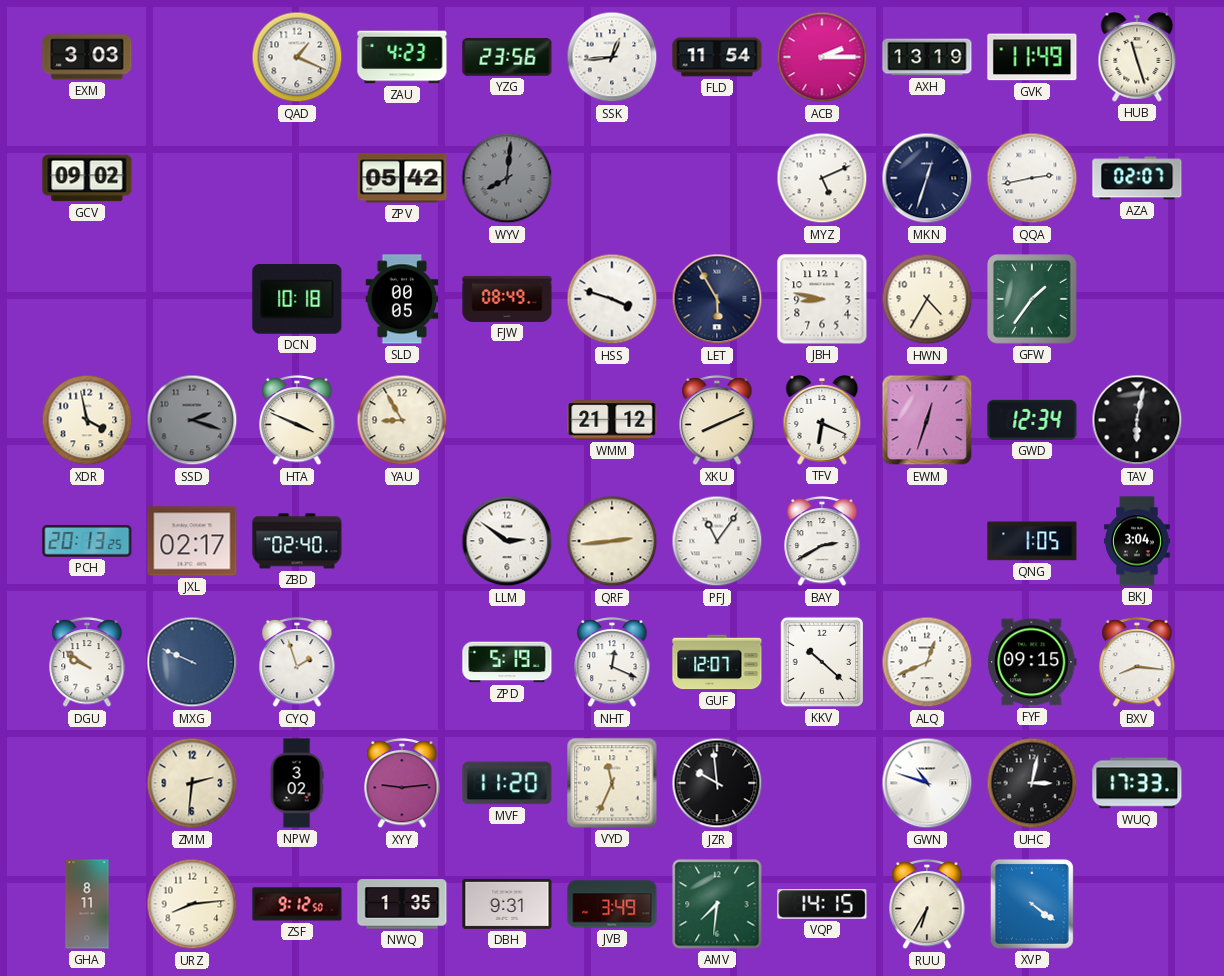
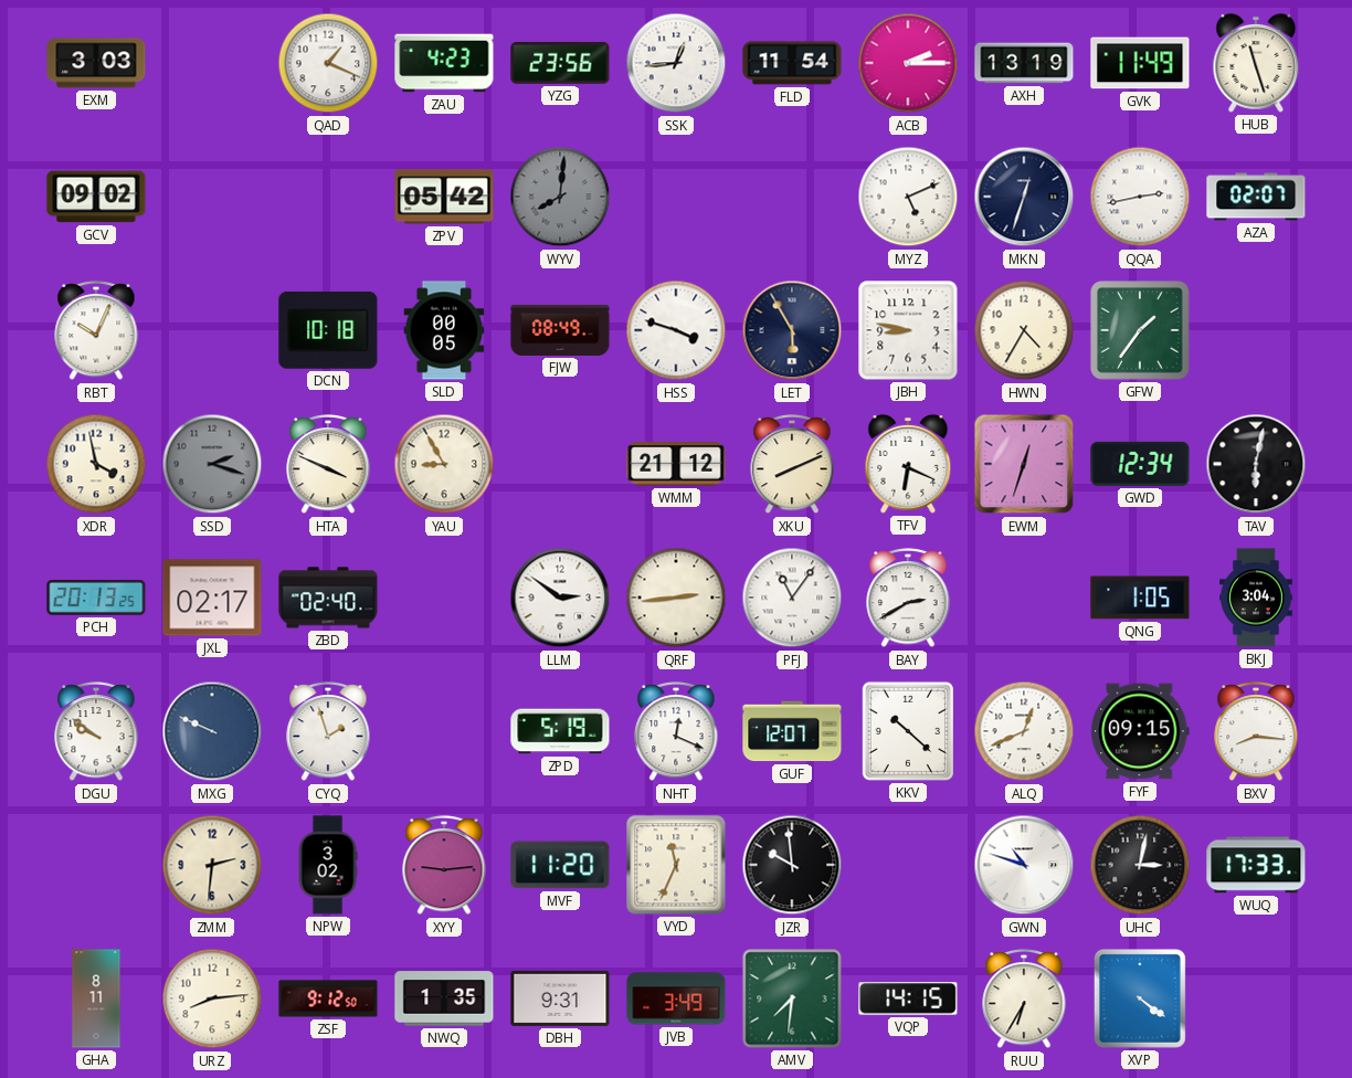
RBT: none -> 10:04 (96, 330)
